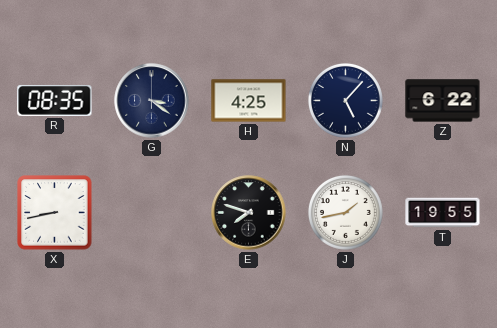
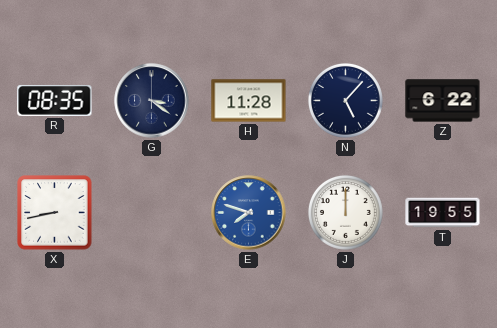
H: 4:25 -> 11:28 (249, 101)
E dial: black -> blue (249, 213)
J: 1:43 -> 12:00 (345, 212)
